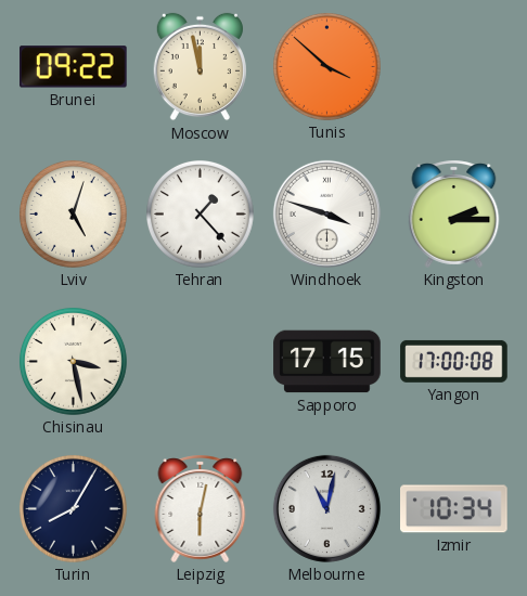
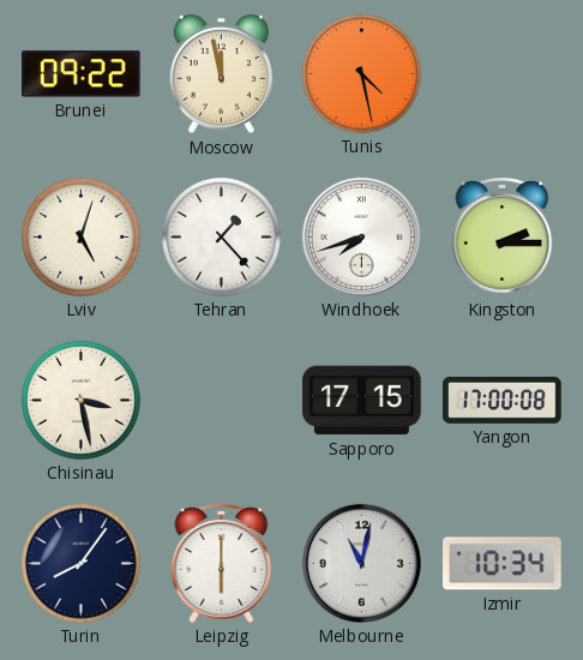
Tunis: 3:52 -> 4:28 (361, 73)
Windhoek: 3:48 -> 7:42 (361, 236)
Turin: 8:05 -> 8:06 (80, 563)
Leipzig: 6:02 -> 6:00 (222, 563)
